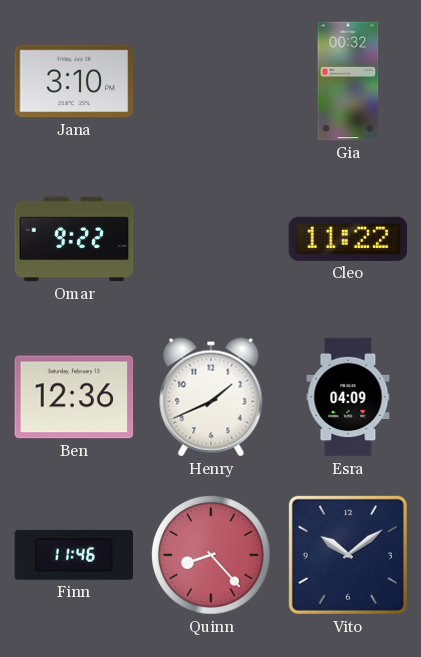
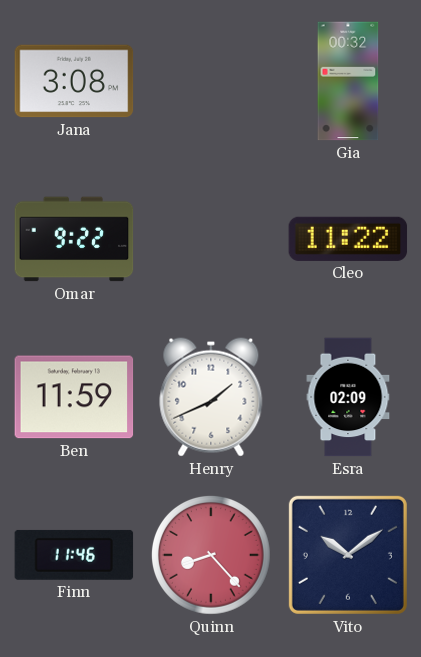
Jana: 3:10 -> 3:08 (74, 81)
Ben: 12:36 -> 11:59 (74, 397)
Esra: 04:09 -> 02:09 (348, 397)
